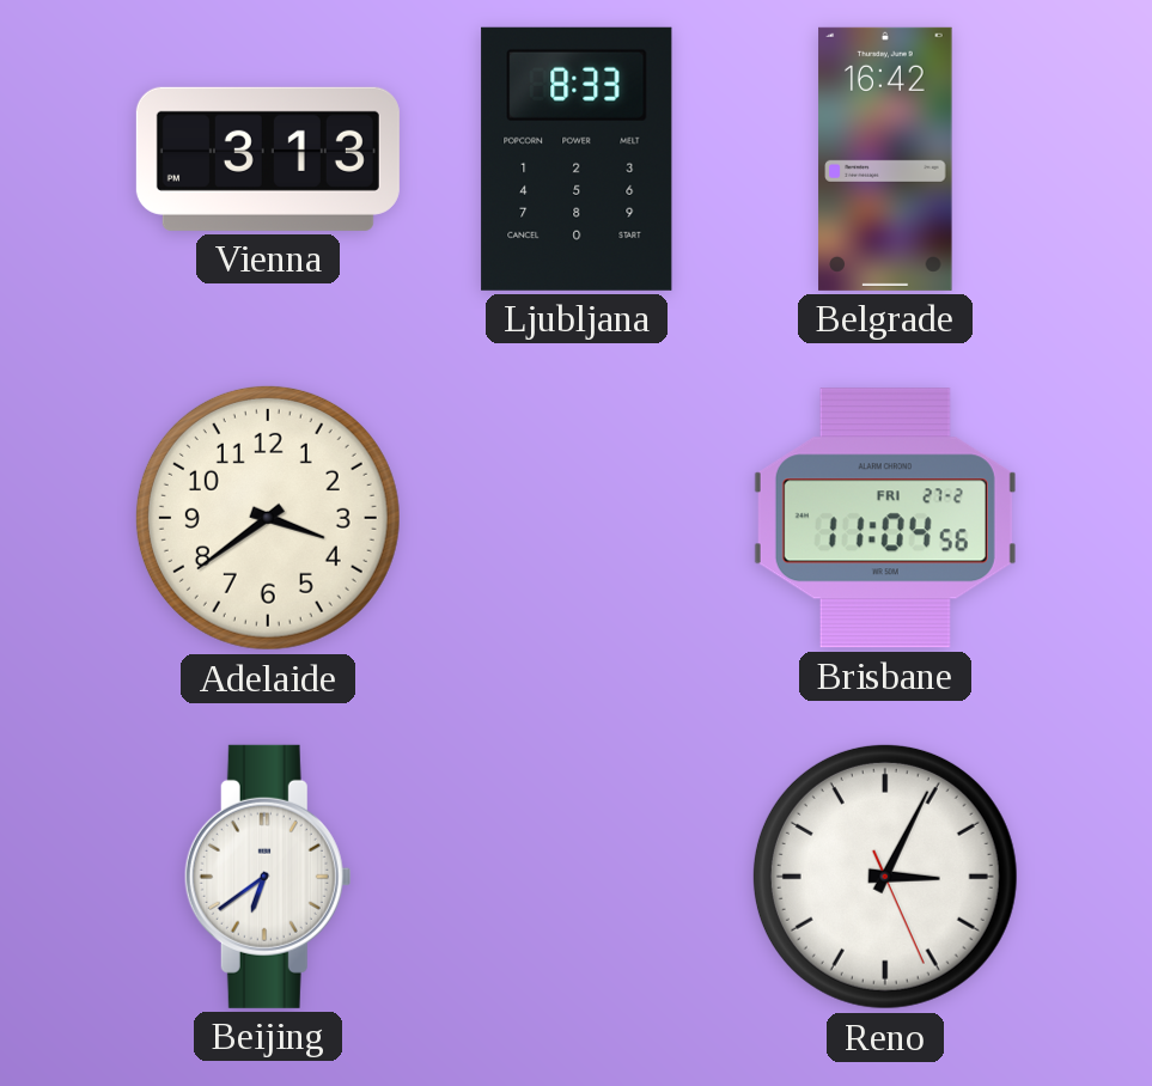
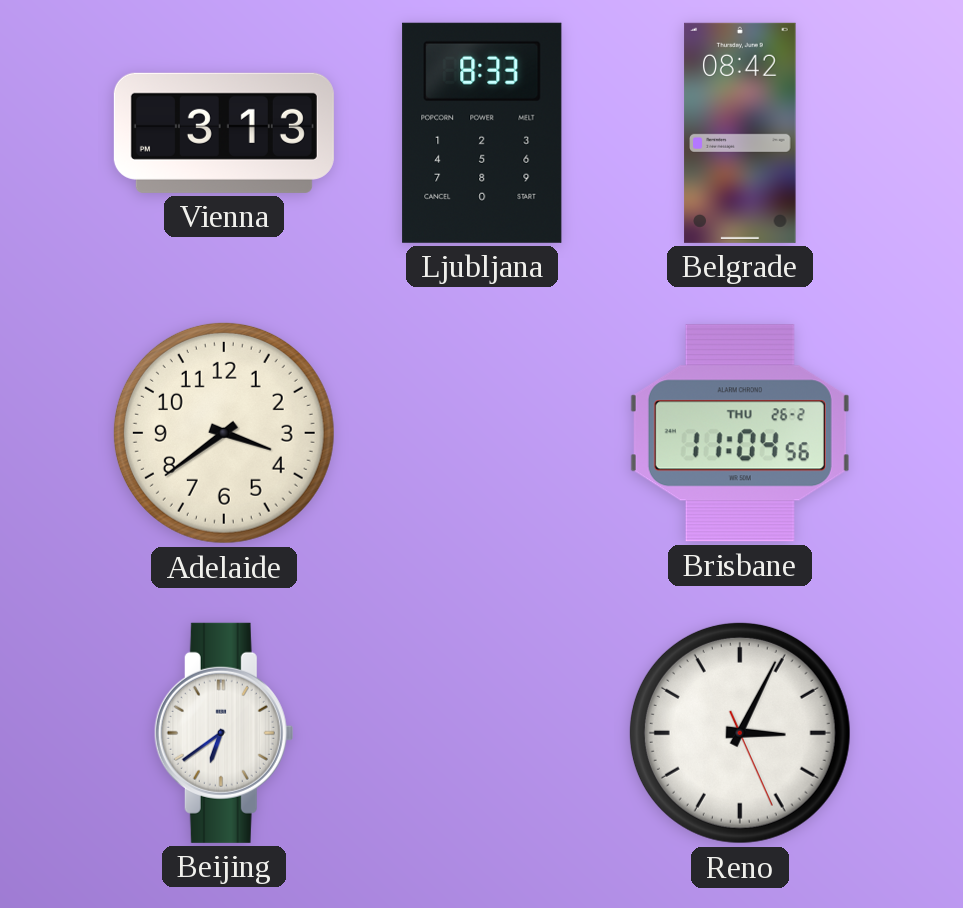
Belgrade: 16:42 -> 08:42 (740, 133)
Brisbane date: FRI 27-2 -> THU 26-2 (740, 433)
